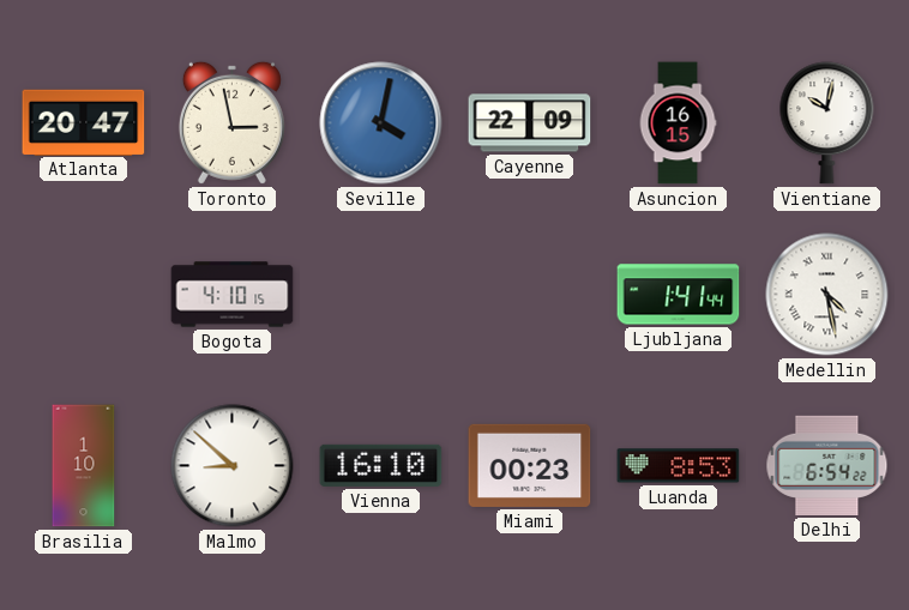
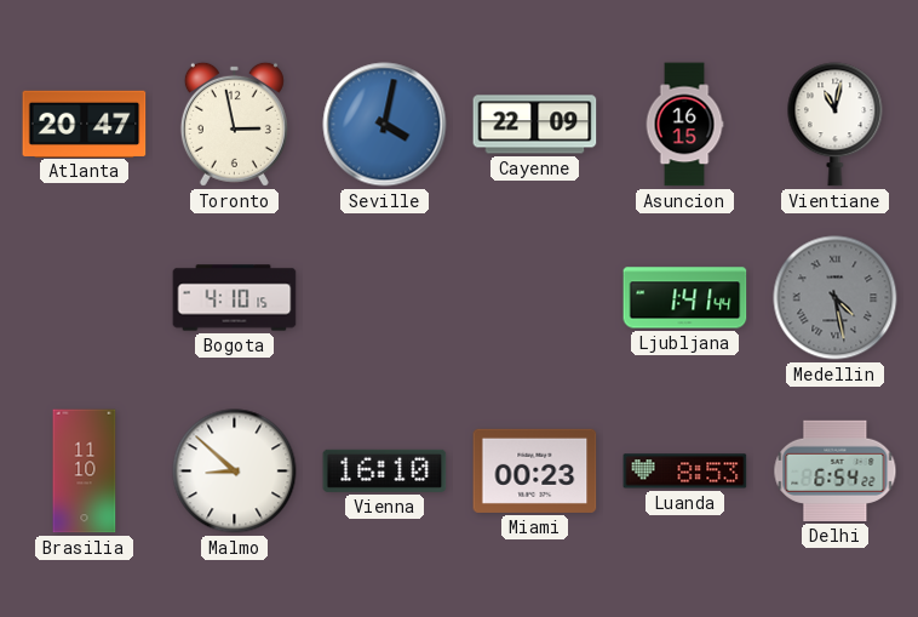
Vientiane: 10:02 -> 11:02 (836, 125)
Medellin dial: white -> grey (836, 298)
Brasilia: 1:10 -> 11:10 (85, 472)
